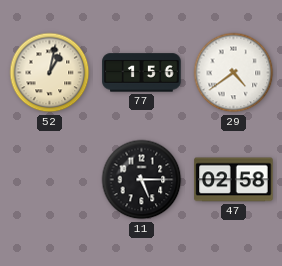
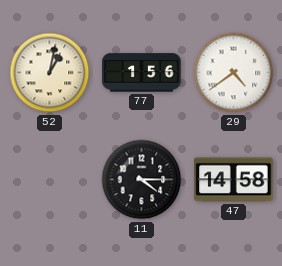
11: 5:15 -> 4:15 (142, 180)
47: 02:58 -> 14:58 (234, 180)
